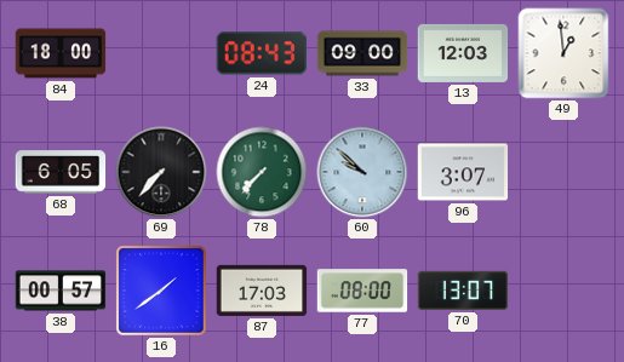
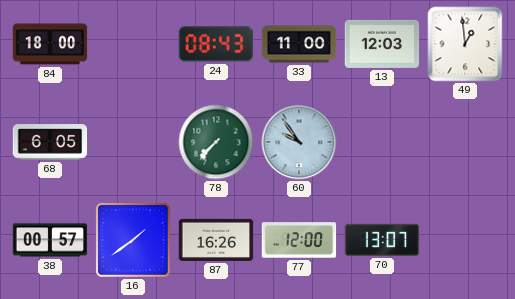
33: 09:00 -> 11:00 (299, 44)
69: 7:37 -> none (161, 172)
60: 9:52 -> 9:54 (299, 142)
96: 3:07 -> none (463, 172)
87: 17:03 -> 16:26 (216, 240)
77: 08:00 -> 12:00 (299, 240)
